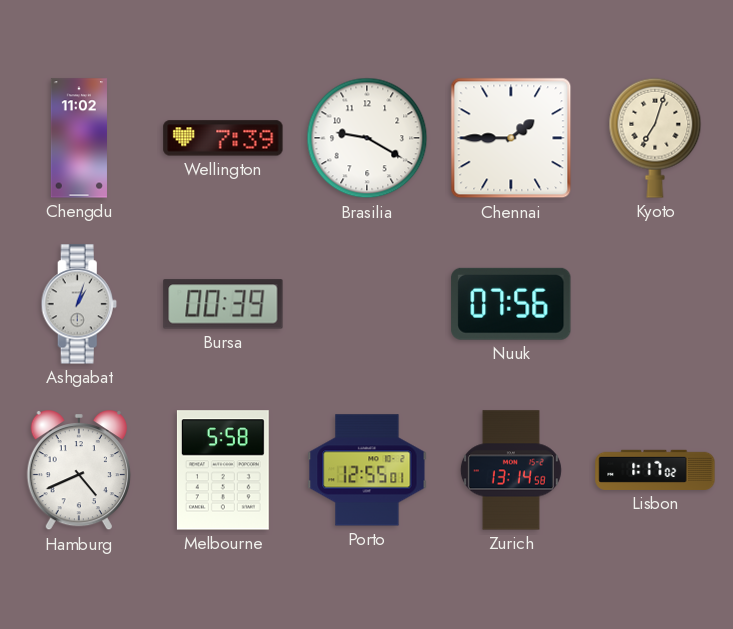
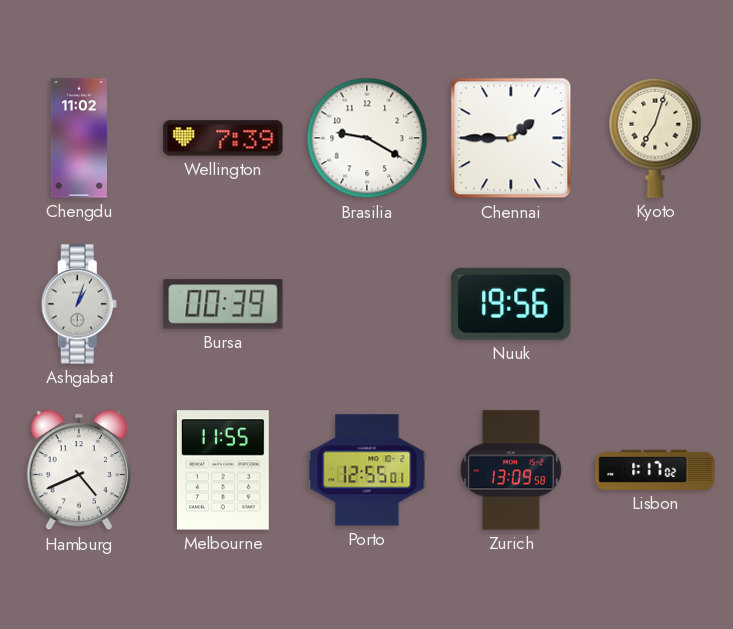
Nuuk: 07:56 -> 19:56 (511, 304)
Melbourne: 5:58 -> 11:55 (223, 470)
Zurich: 13:14 -> 13:09 (511, 470)
